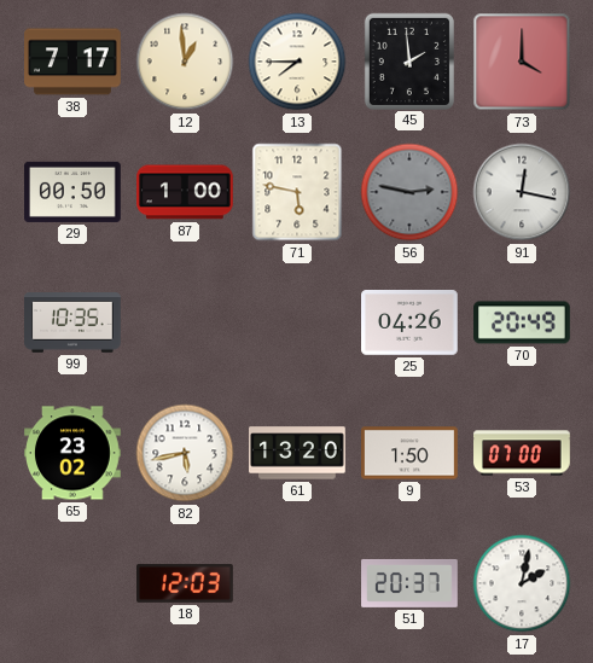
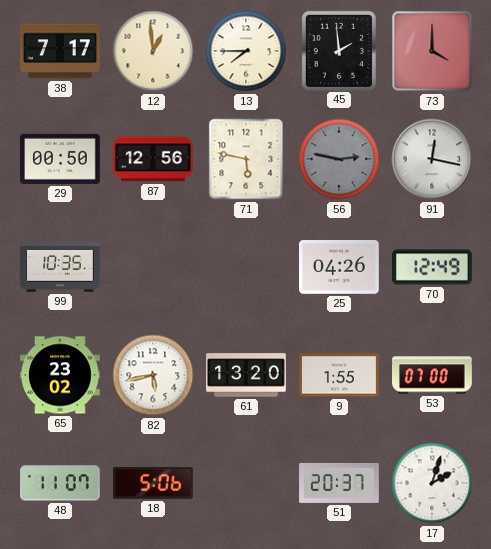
87: 1:00 -> 12:56 (153, 159)
70: 20:49 -> 12:49 (432, 267)
9: 1:50 -> 1:55 (340, 375)
48: none -> 11:07 (61, 483)
18: 12:03 -> 5:06 (153, 484)
17: 2:02 -> 2:03 (432, 483)
